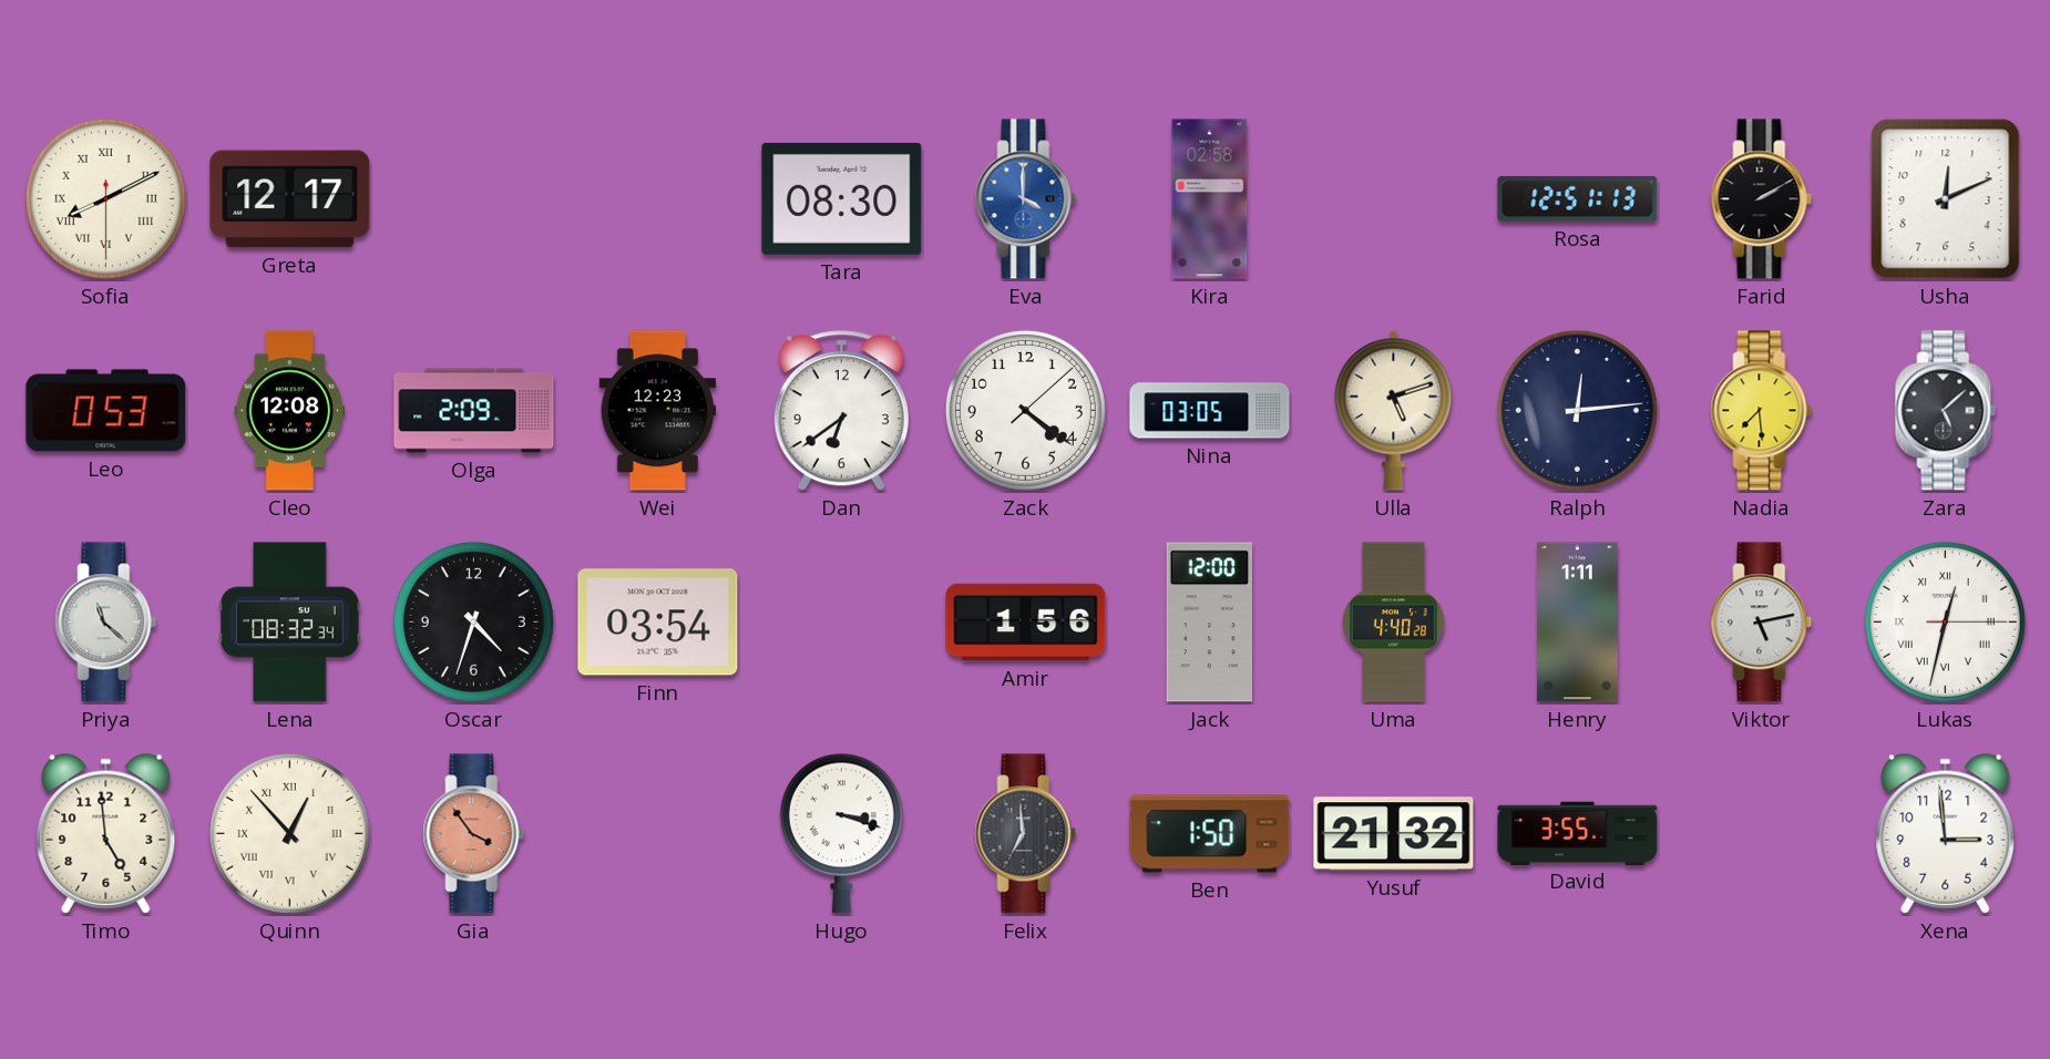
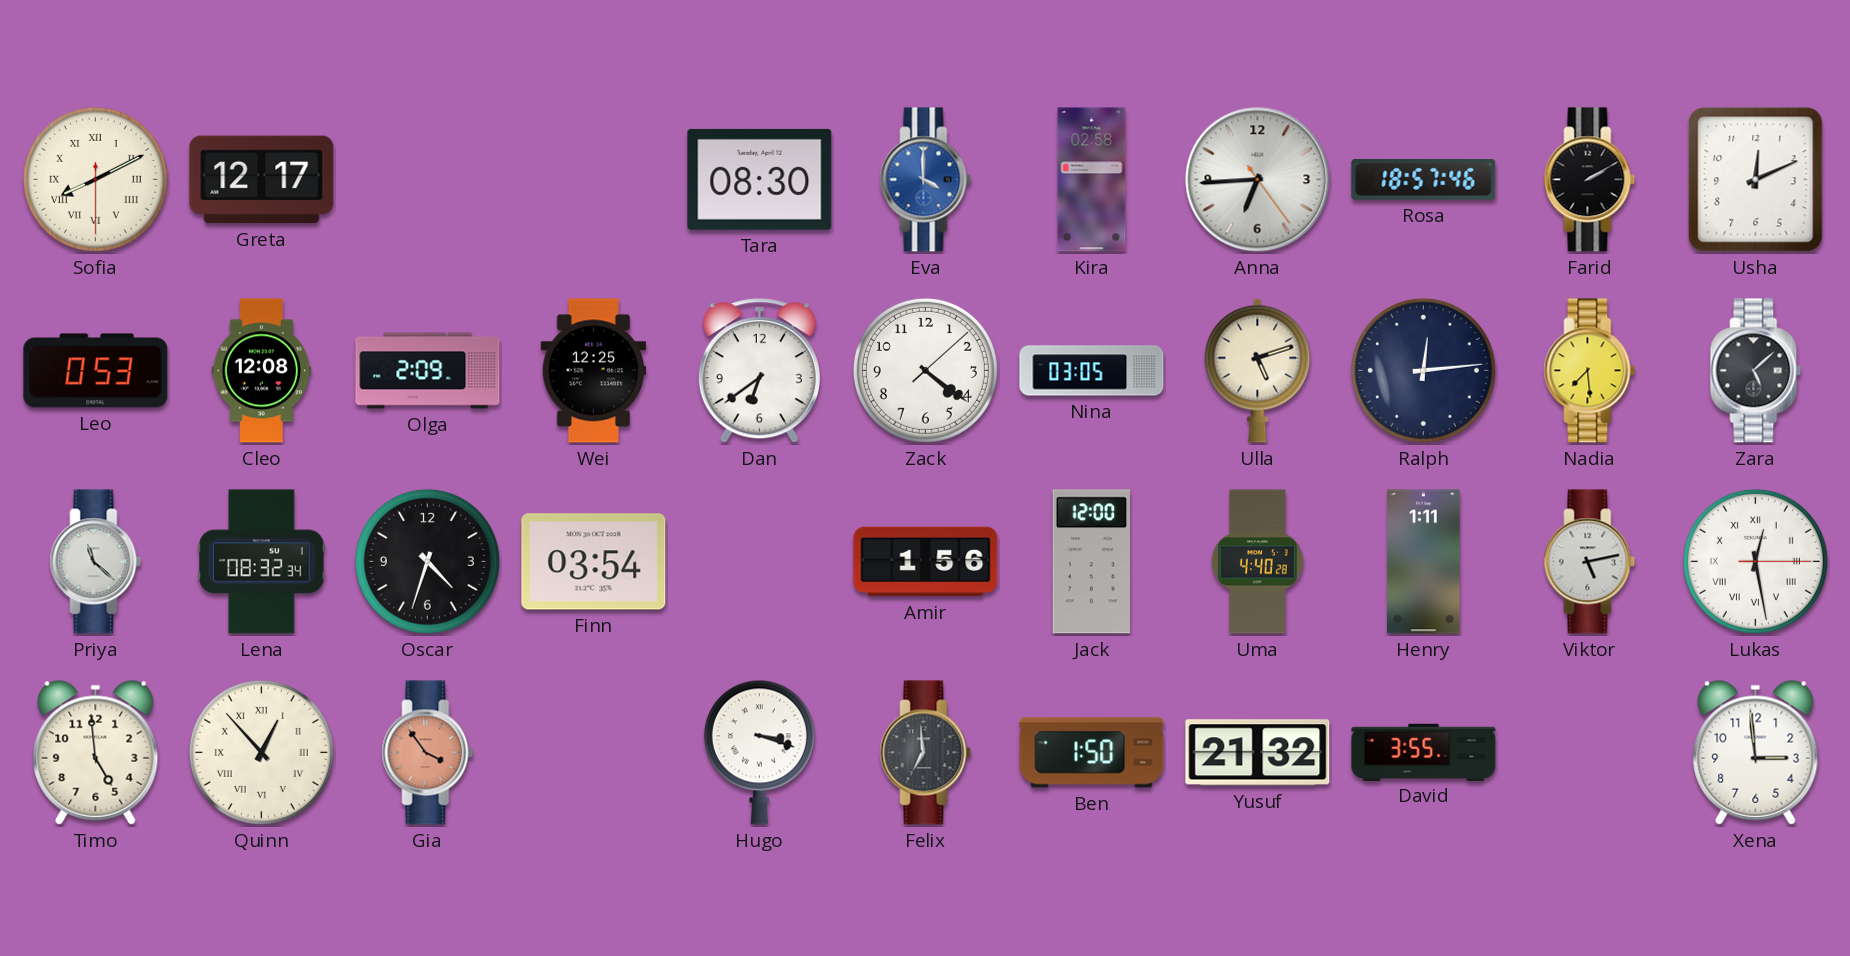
Anna: none -> 6:44 (1258, 180)
Rosa: 12:51 -> 18:57 (1424, 179)
Wei: 12:23 -> 12:25 (594, 371)
Lukas: 12:32 -> 12:28 (1755, 561)
